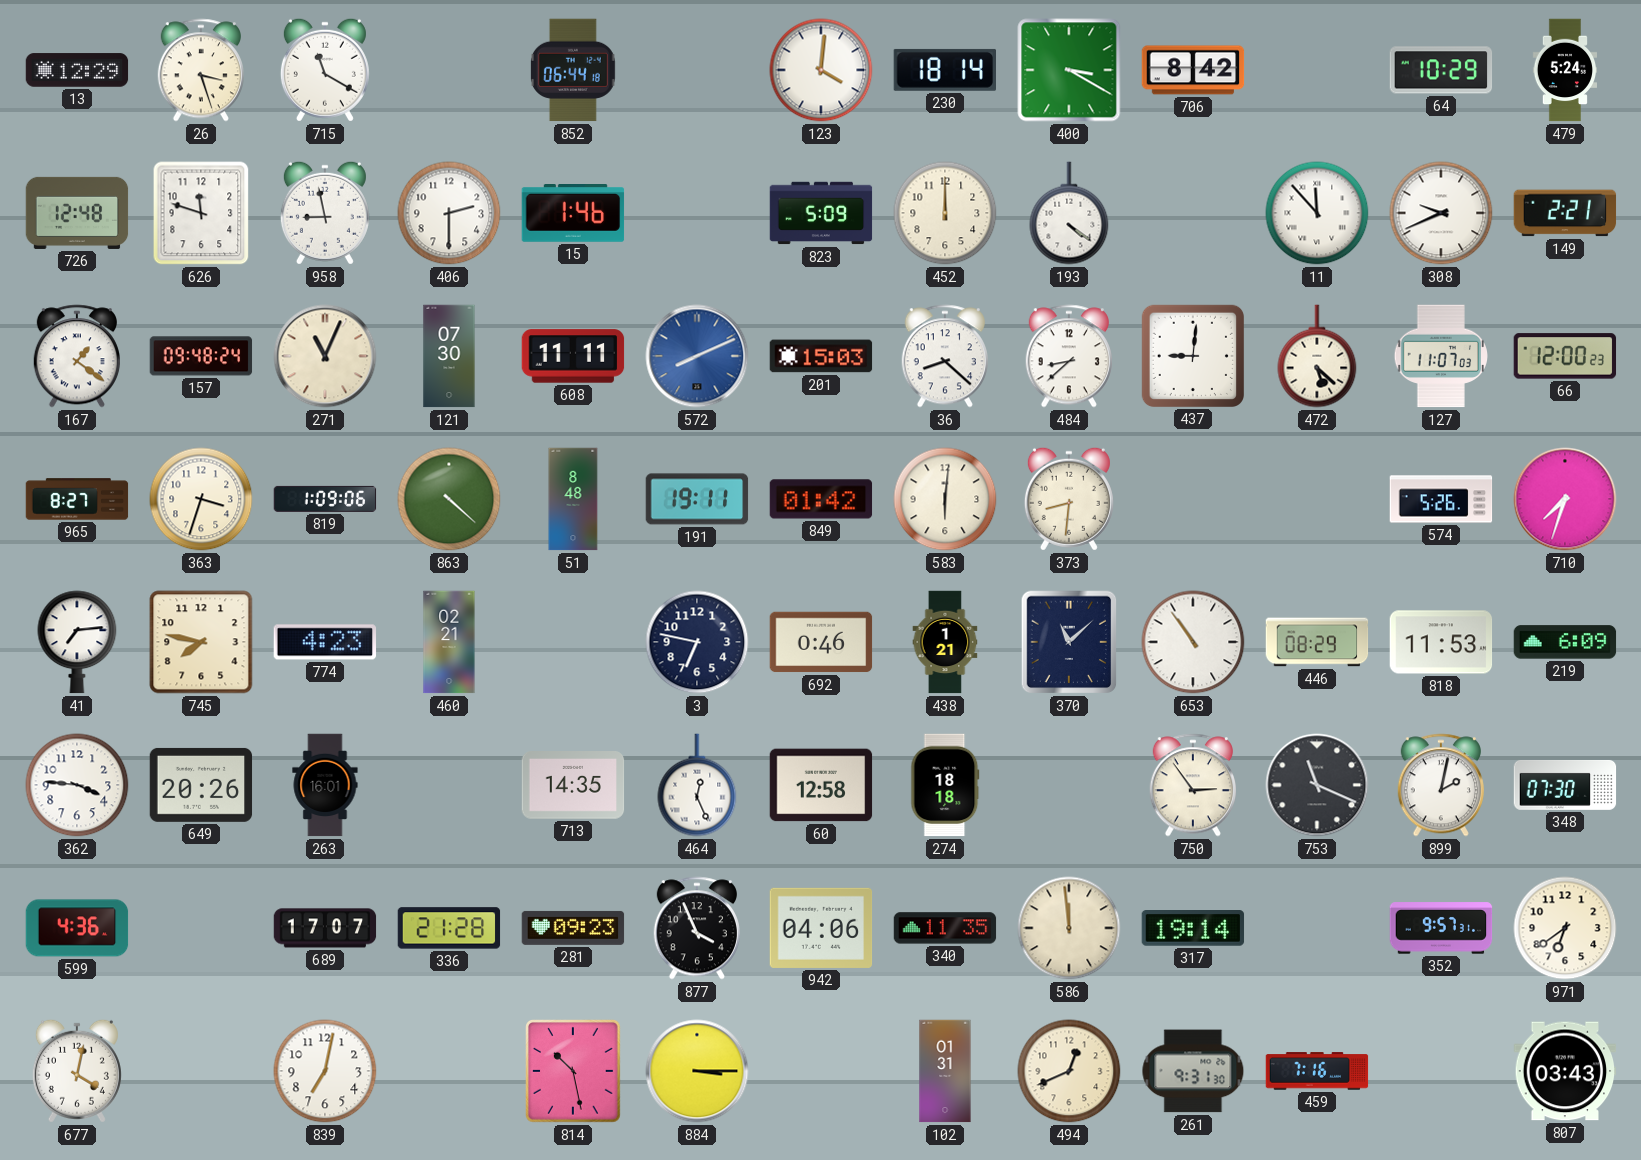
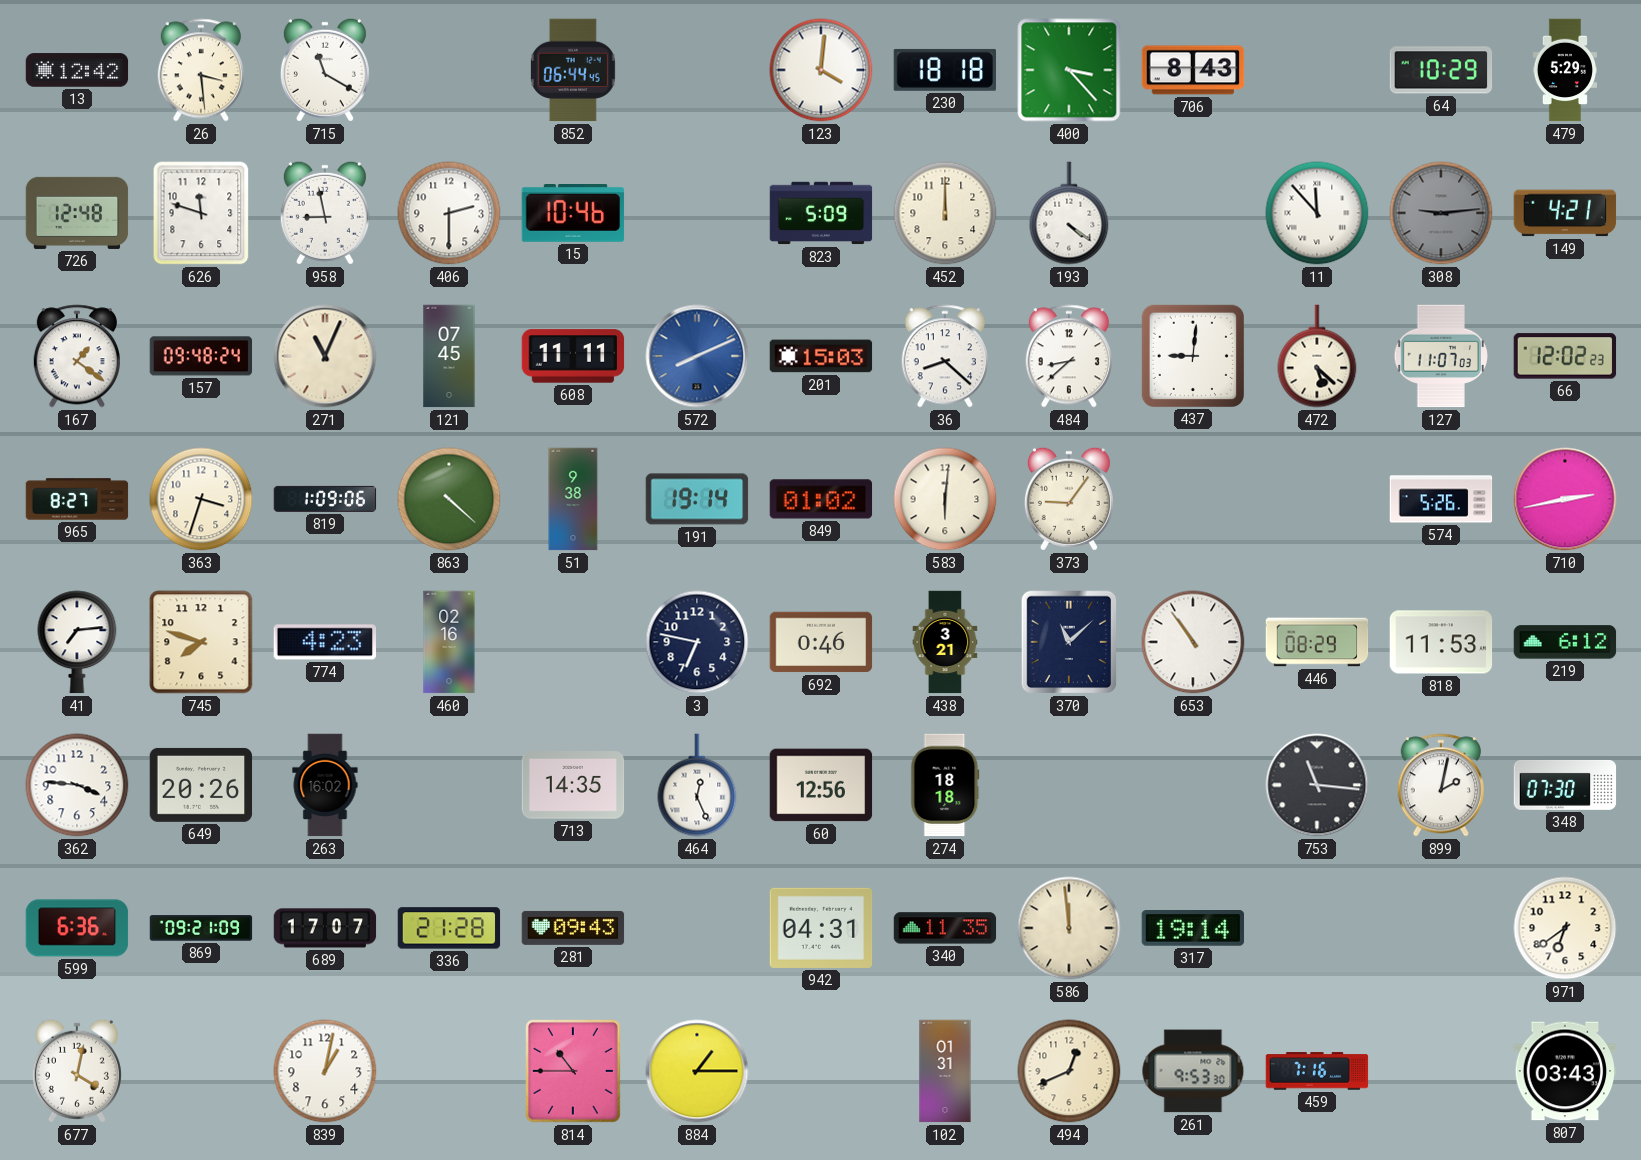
13: 12:29 -> 12:42 (77, 70)
26: 3:27 -> 3:29 (201, 70)
852: 06:44:18 -> 06:44:45 (573, 70)
230: 18:14 -> 18:18 (944, 70)
400: 3:20 -> 3:23 (1069, 70)
706: 8:42 -> 8:43 (1193, 70)
479: 5:24 -> 5:29 (1564, 70)
15: 1:46 -> 10:46 (573, 214)
308: 9:41 -> 9:14 (1441, 213)
308 dial: white -> grey (1441, 213)
149: 2:21 -> 4:21 (1565, 213)
121: 07:30 -> 07:45 (449, 356)
66: 12:00 -> 12:02 (1565, 356)
51: 8:48 -> 9:38 (573, 499)
191: 19:11 -> 19:14 (697, 499)
849: 01:42 -> 01:02 (821, 499)
373: 8:31 -> 9:06 (1069, 499)
710: 7:33 -> 2:43 (1565, 499)
745: 7:47 -> 7:48 (201, 642)
460: 02:21 -> 02:16 (449, 642)
438: 1:21 -> 3:21 (945, 642)
219: 6:09 -> 6:12 (1565, 642)
263: 16:01 -> 16:02 (325, 785)
60: 12:58 -> 12:56 (821, 785)
750: 2:54 -> none (1193, 785)
753: 11:19 -> 11:16 (1317, 785)
599: 4:36 -> 6:36 (77, 928)
869: none -> 09:21 (201, 928)
281: 09:23 -> 09:43 (573, 928)
877: 3:56 -> none (697, 928)
942: 04:06 -> 04:31 (821, 928)
352: 9:57 -> none (1441, 928)
839: 7:02 -> 1:02 (325, 1071)
814: 10:28 -> 10:45 (574, 1072)
884: 3:15 -> 1:15 (697, 1071)
261: 9:31 -> 9:53 (1193, 1071)
